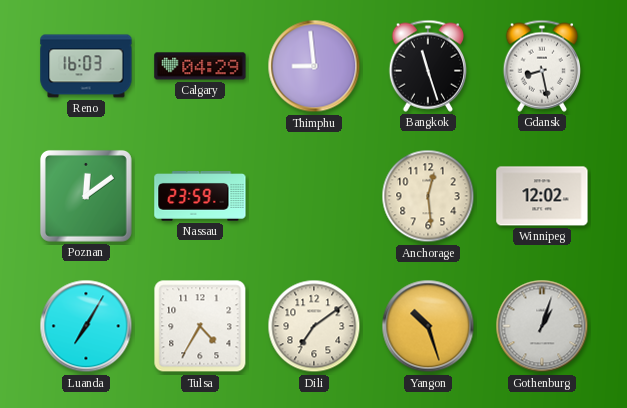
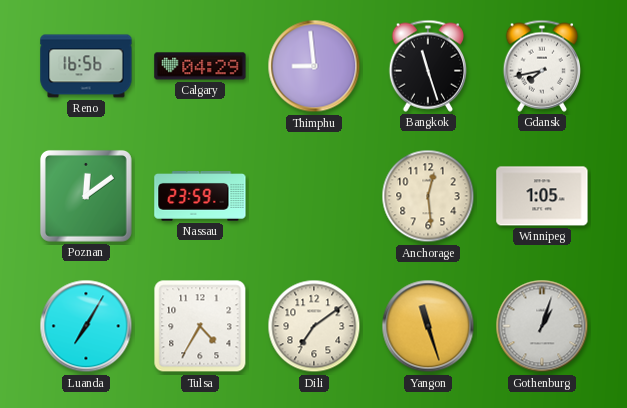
Reno: 16:03 -> 16:56 (86, 66)
Gdansk: 8:28 -> 7:43 (541, 66)
Winnipeg: 12:02 -> 1:05 (542, 196)
Yangon: 10:27 -> 11:27 (428, 326)
